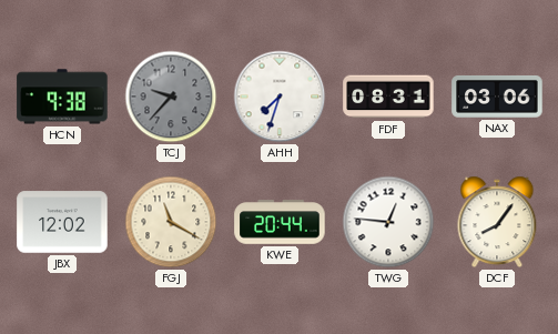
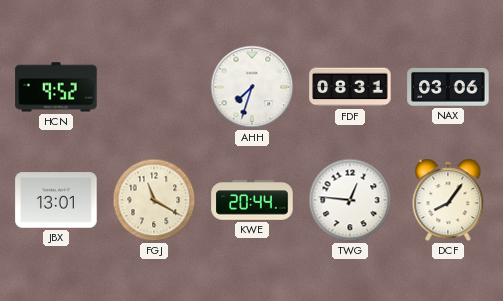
HCN: 9:38 -> 9:52 (56, 87)
TCJ: 9:37 -> none (171, 97)
JBX: 12:02 -> 13:01 (56, 200)
